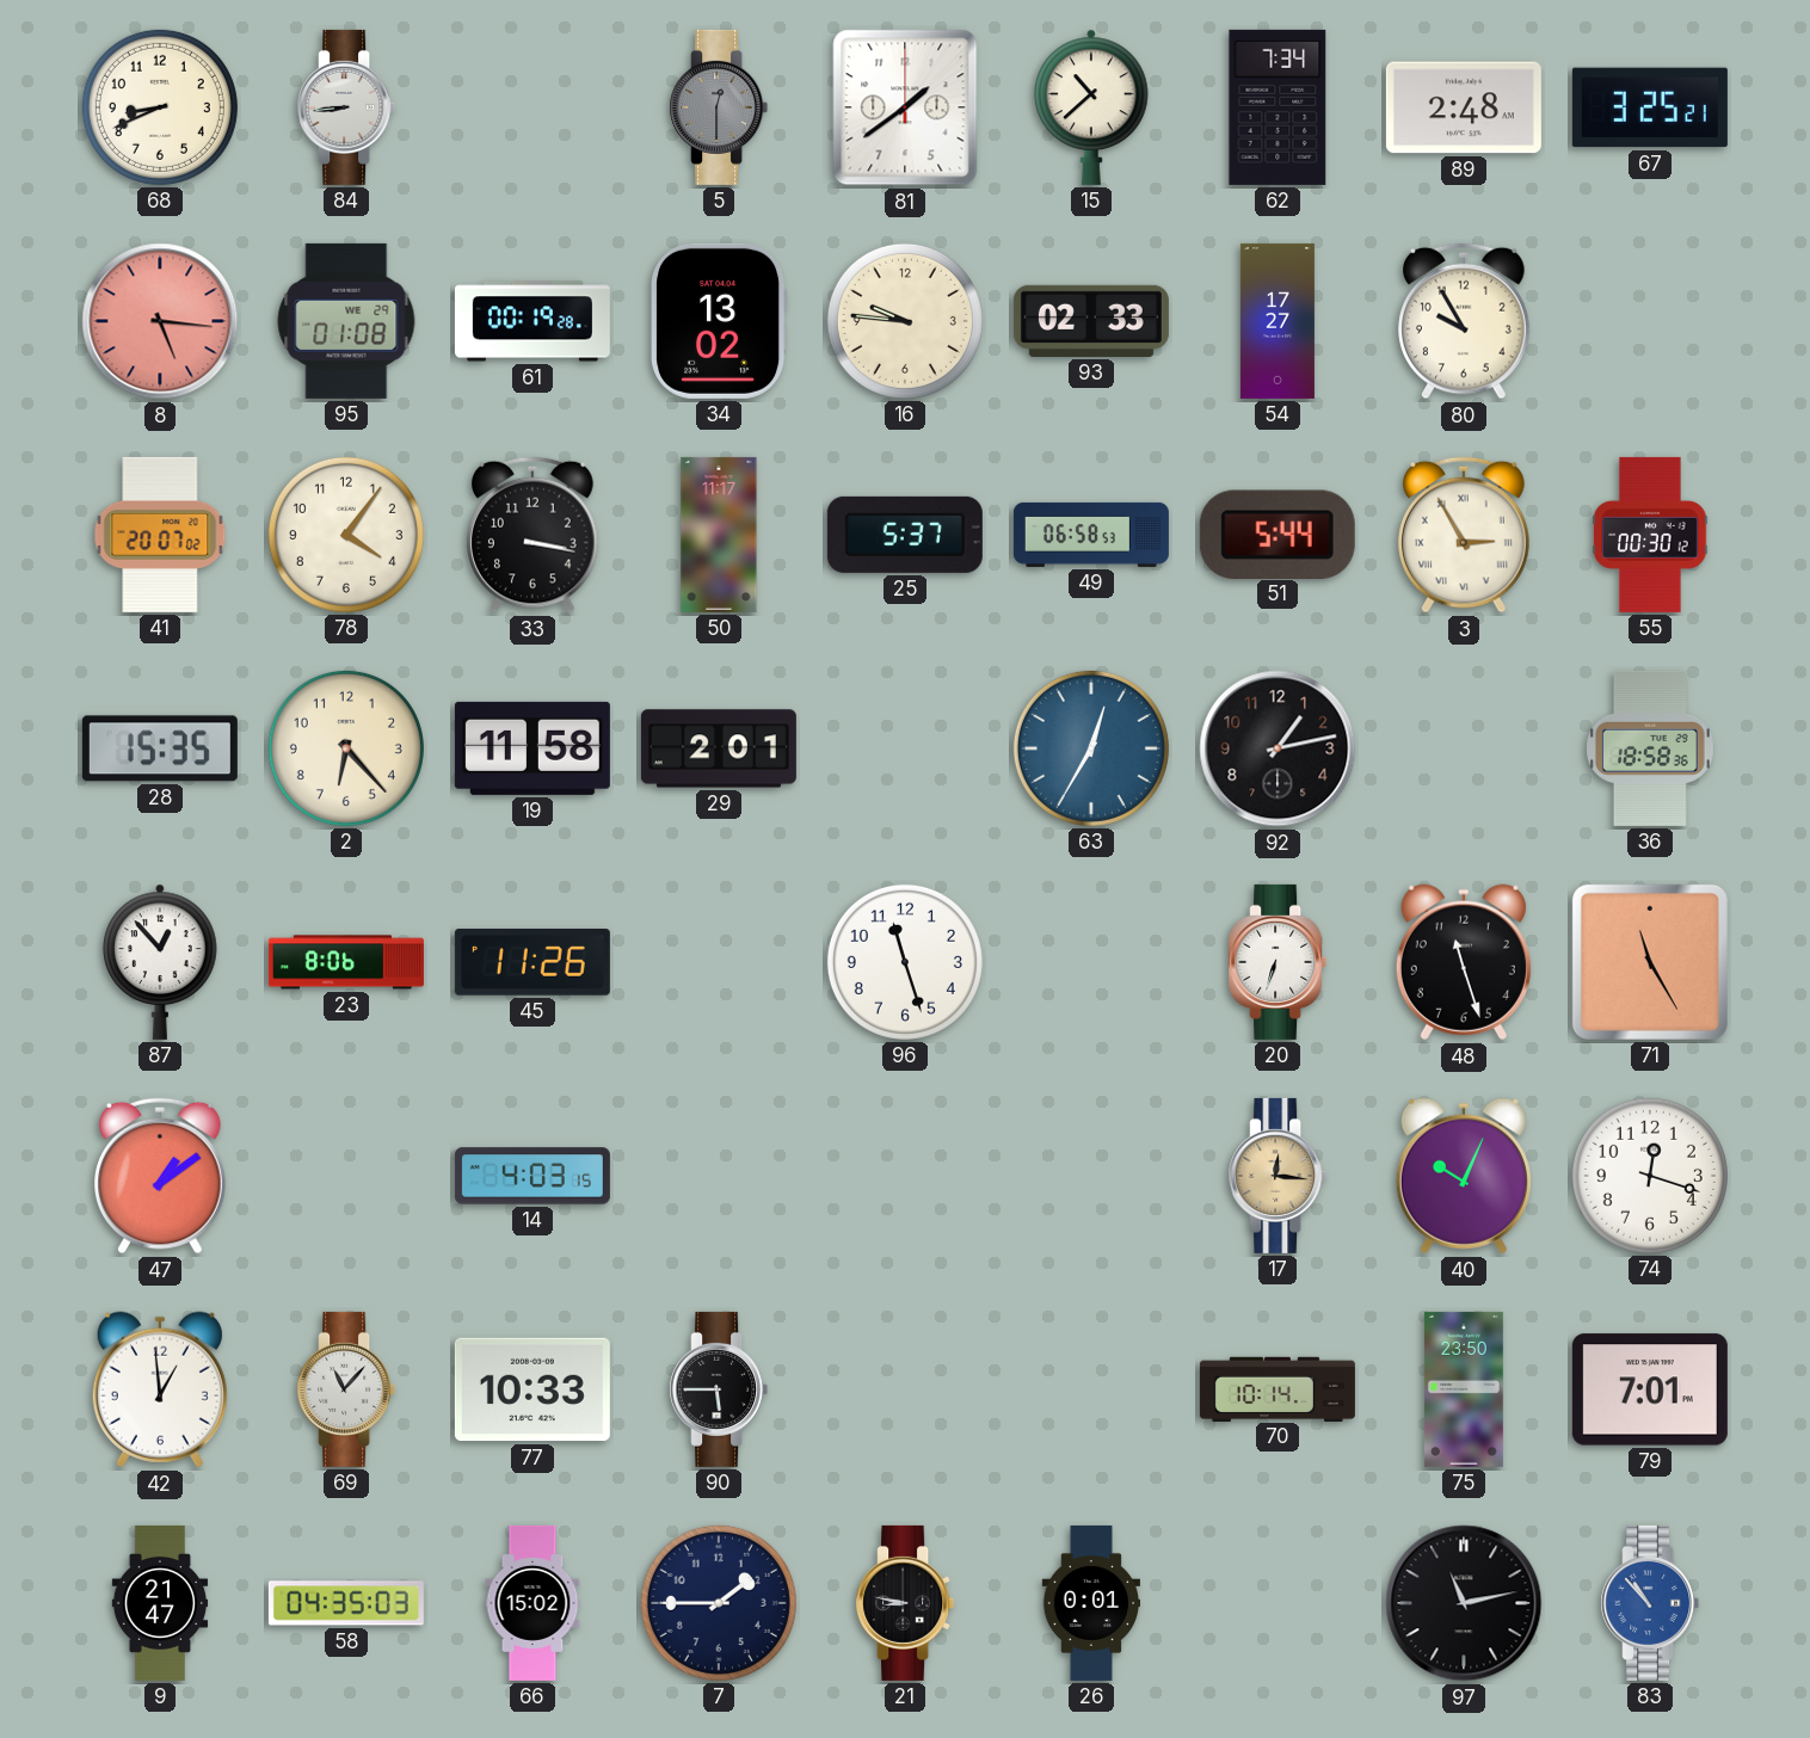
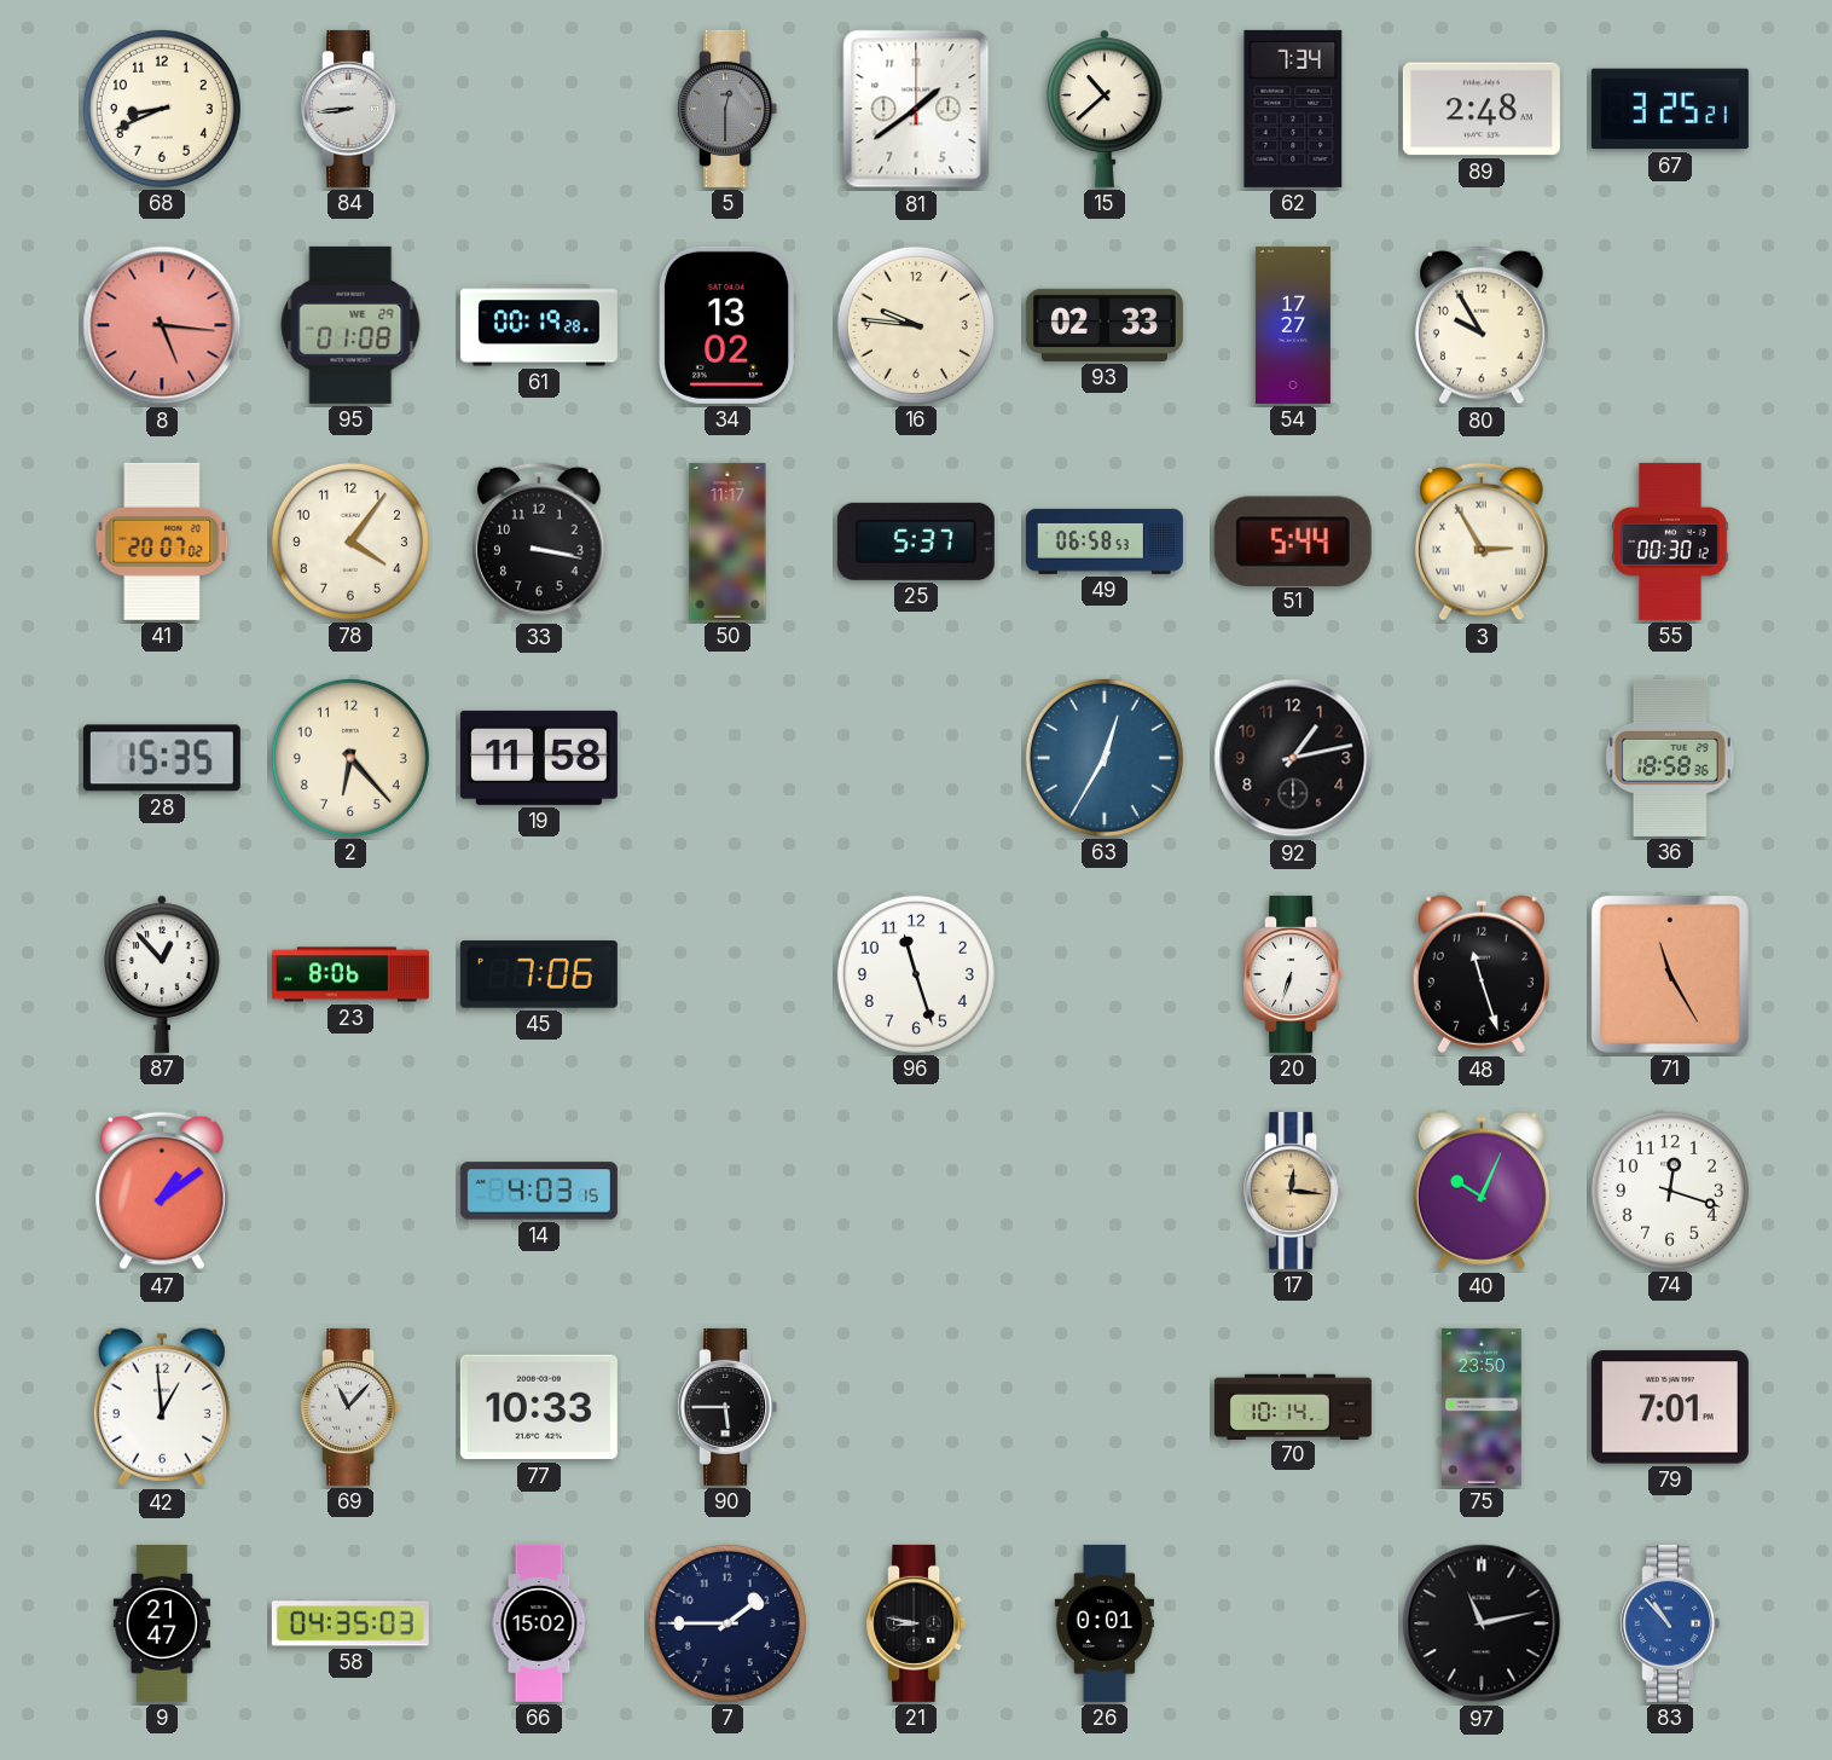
29: 2:01 -> none (719, 748)
45: 11:26 -> 7:06 (539, 975)
